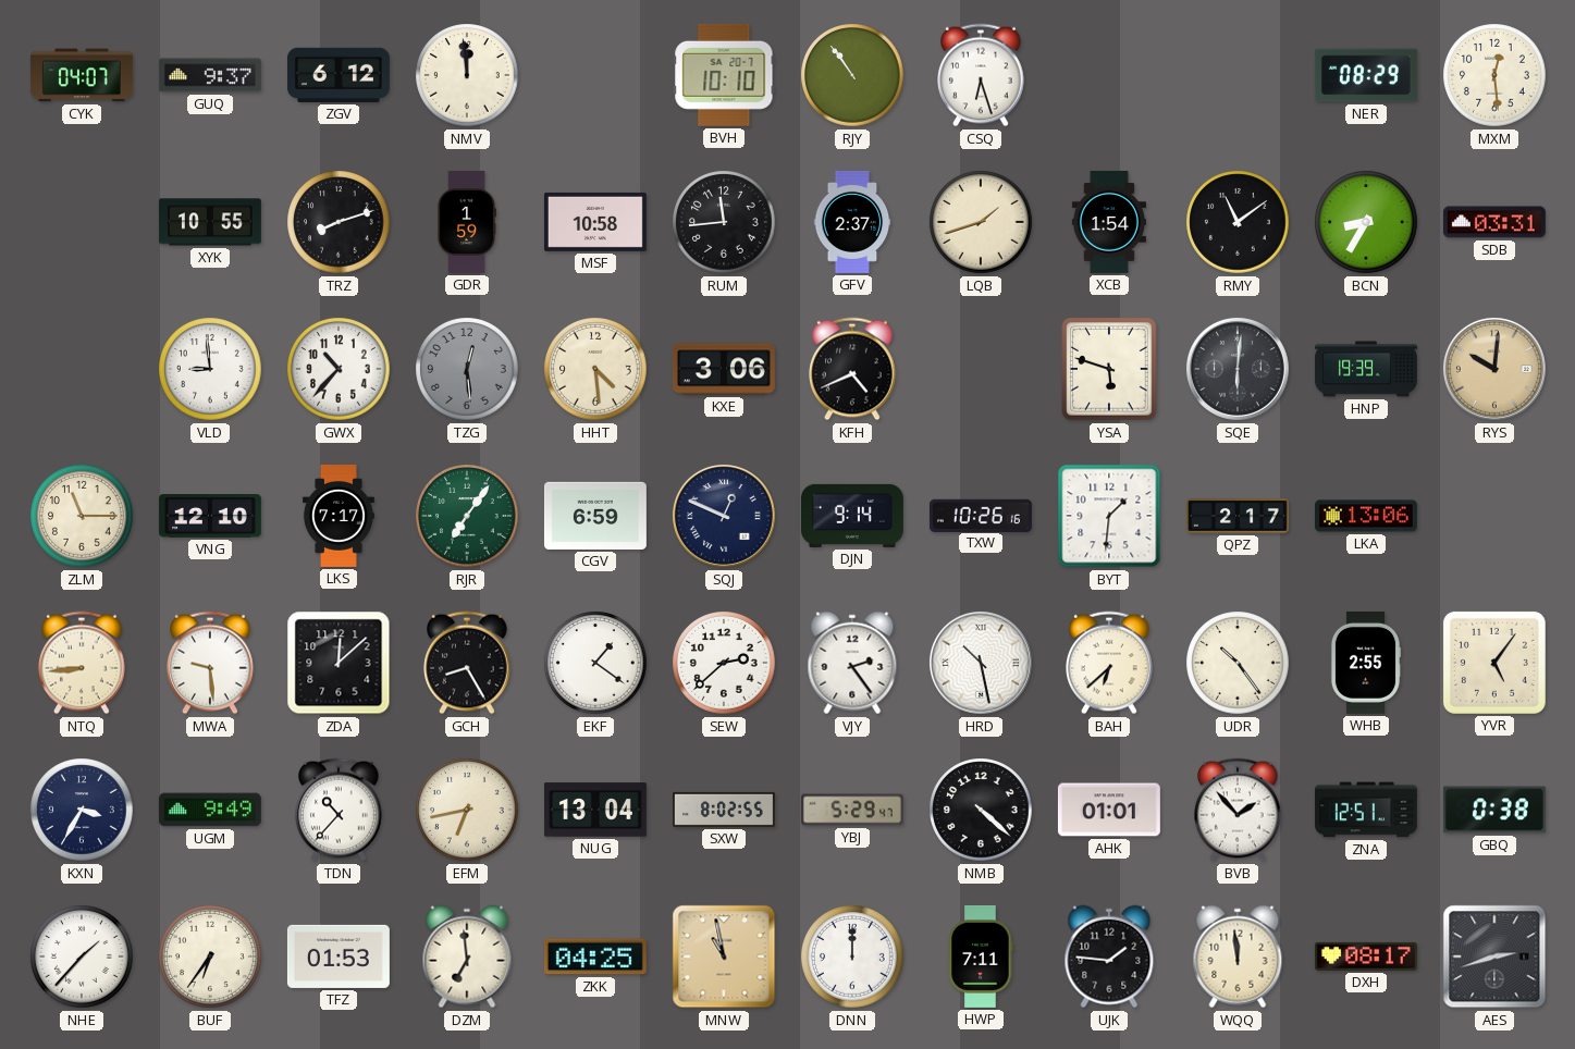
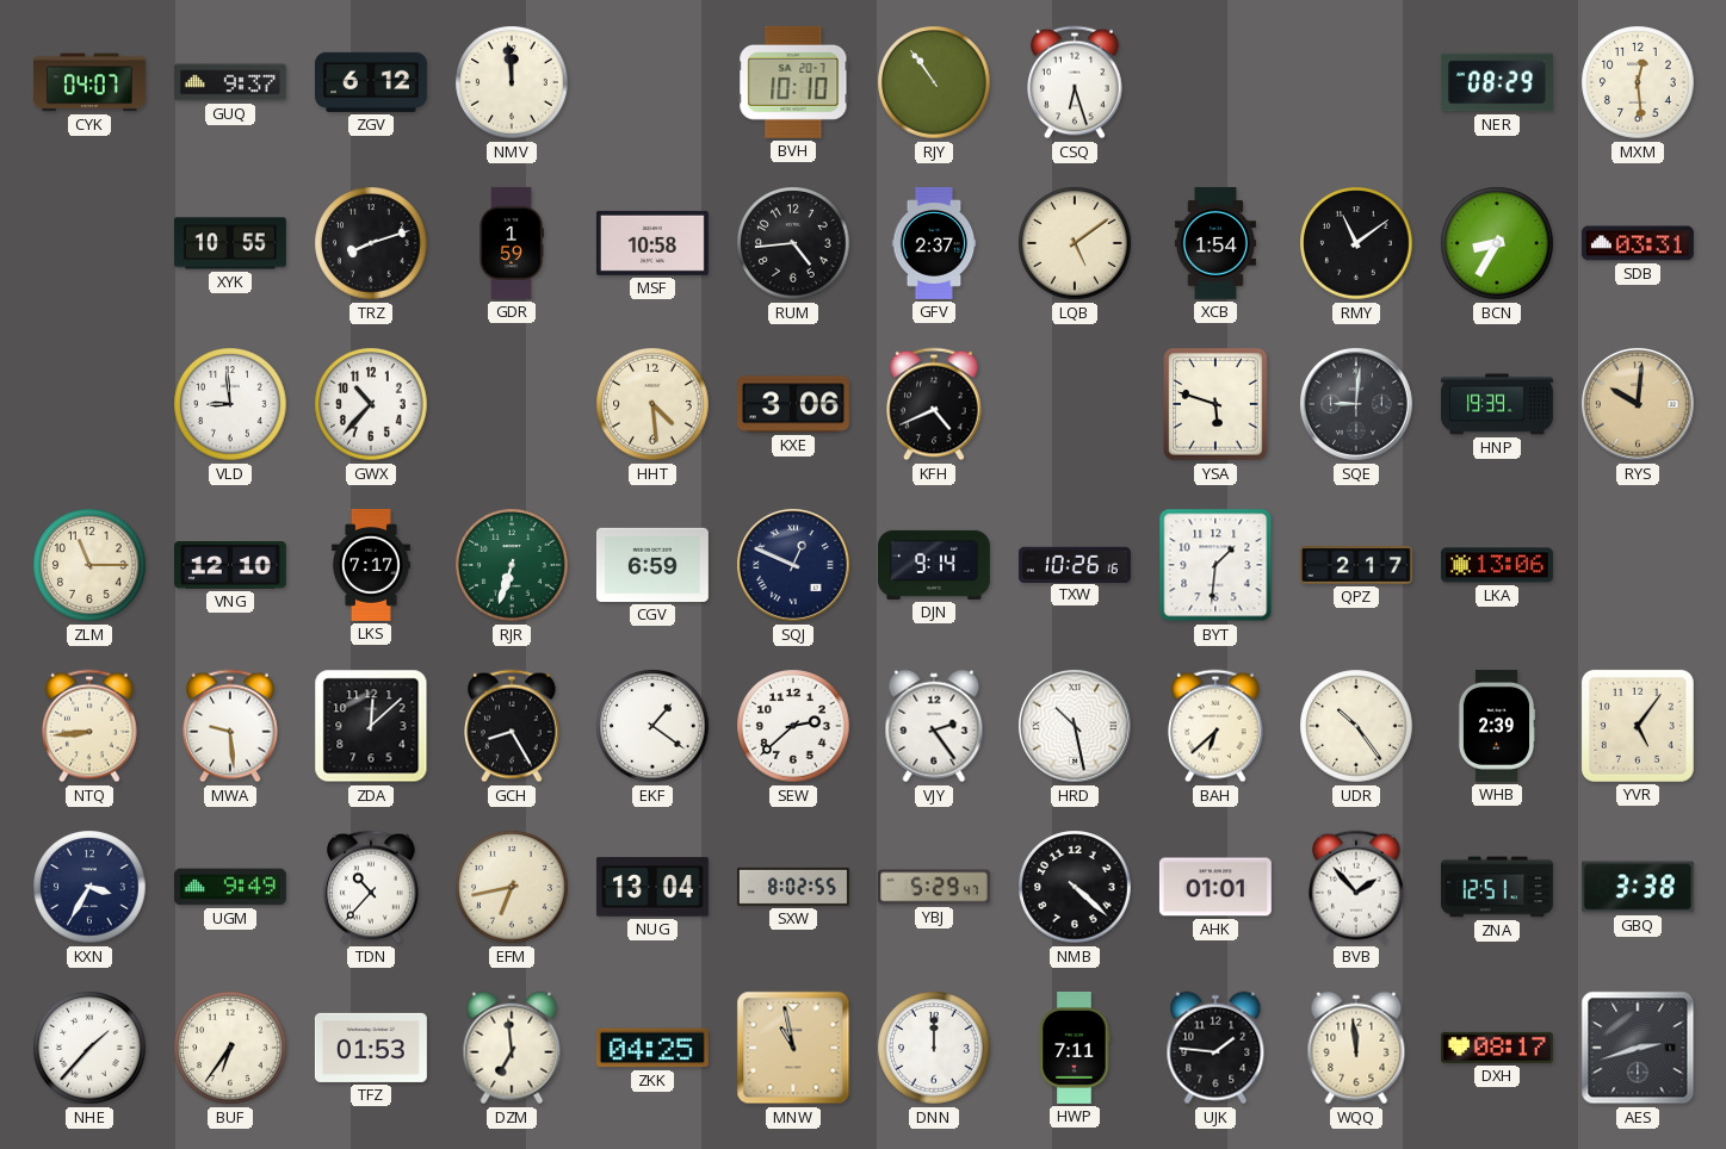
RUM: 11:44 -> 4:44 (793, 243)
LQB: 1:42 -> 5:09 (1075, 243)
TZG: 12:29 -> none (467, 369)
SQE: 6:01 -> 9:01 (1356, 404)
RJR: 7:06 -> 6:33 (512, 565)
WHB: 2:55 -> 2:39 (1497, 726)
GBQ: 0:38 -> 3:38 (1638, 887)
